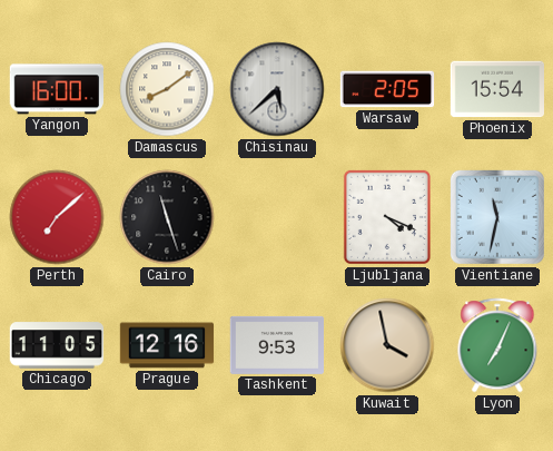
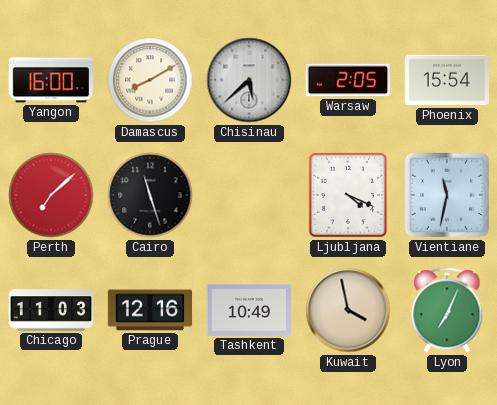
Damascus: 8:09 -> 8:10 (150, 80)
Chicago: 11:05 -> 11:03 (51, 310)
Tashkent: 9:53 -> 10:49 (248, 310)
